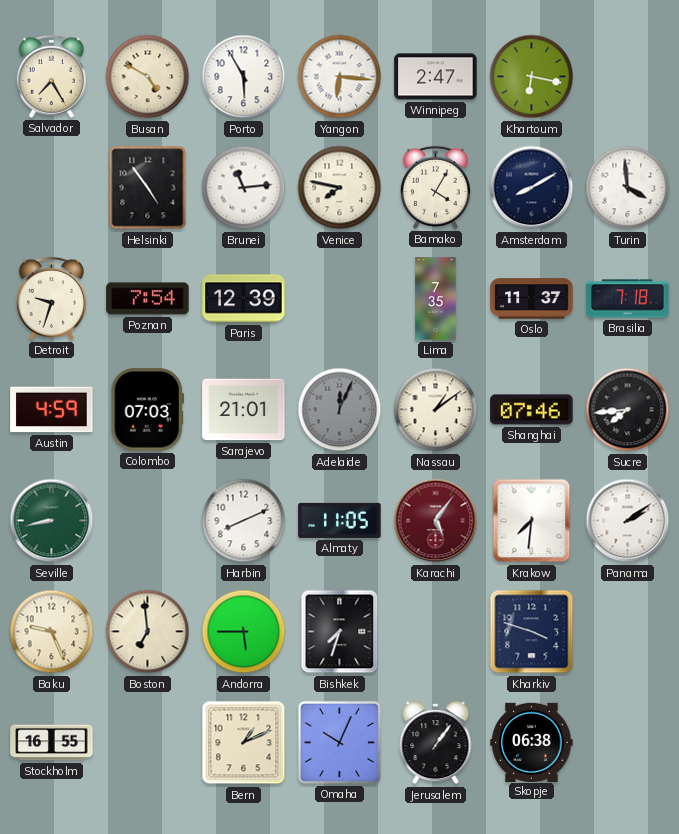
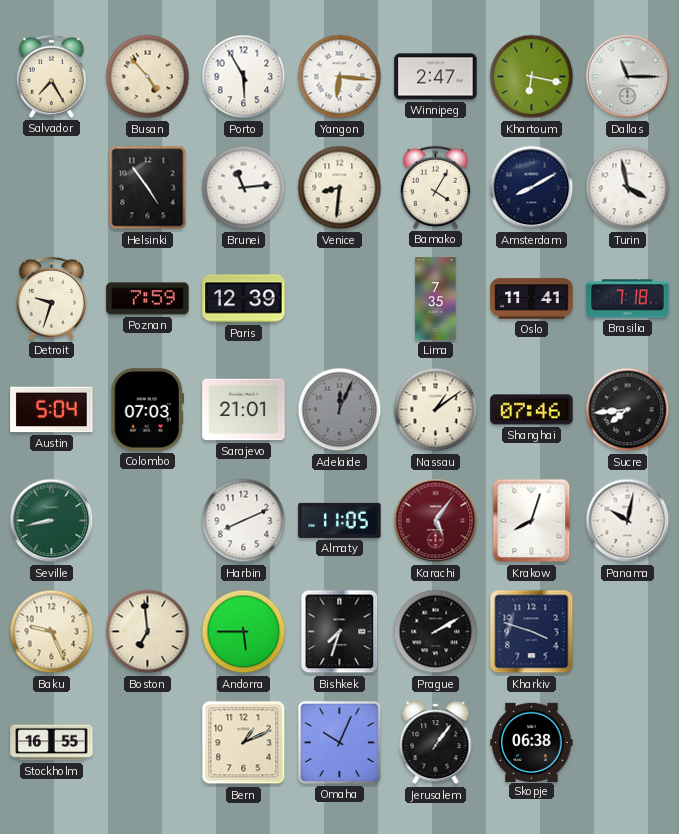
Busan: 4:50 -> 4:53 (148, 77)
Dallas: none -> 11:15 (628, 77)
Venice: 7:47 -> 8:31 (340, 188)
Turin: 3:59 -> 3:58 (628, 188)
Poznan: 7:54 -> 7:59 (148, 299)
Oslo: 11:37 -> 11:41 (532, 299)
Austin: 4:59 -> 5:04 (52, 410)
Krakow: 7:31 -> 8:03 (532, 521)
Panama: 2:09 -> 10:02 (628, 521)
Prague: none -> 2:10 (436, 632)
